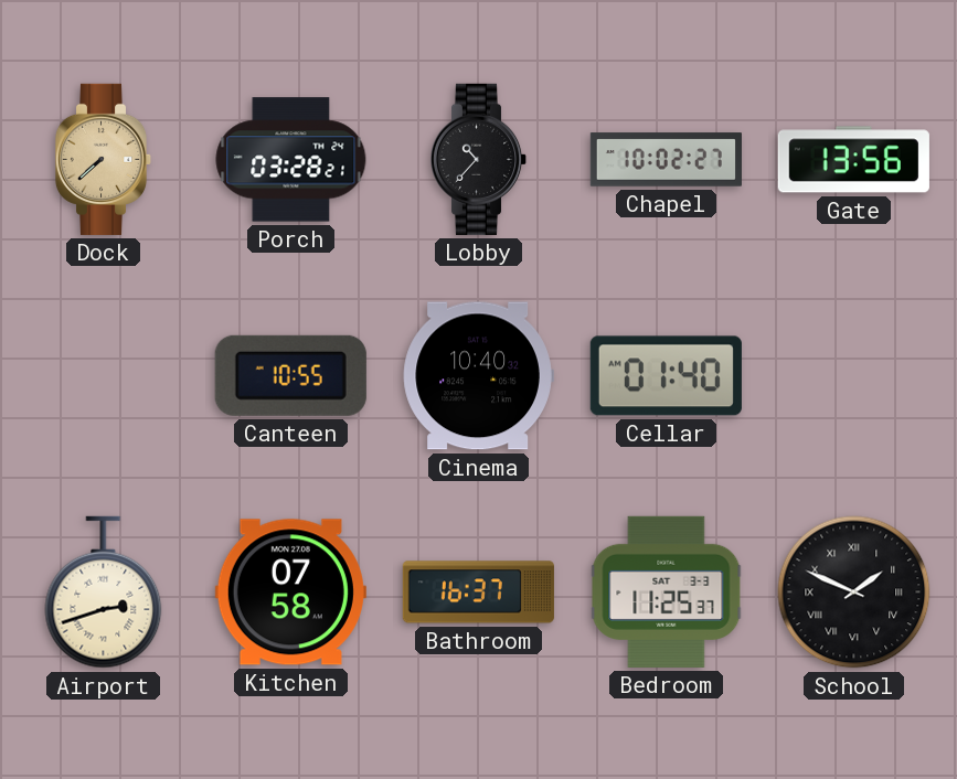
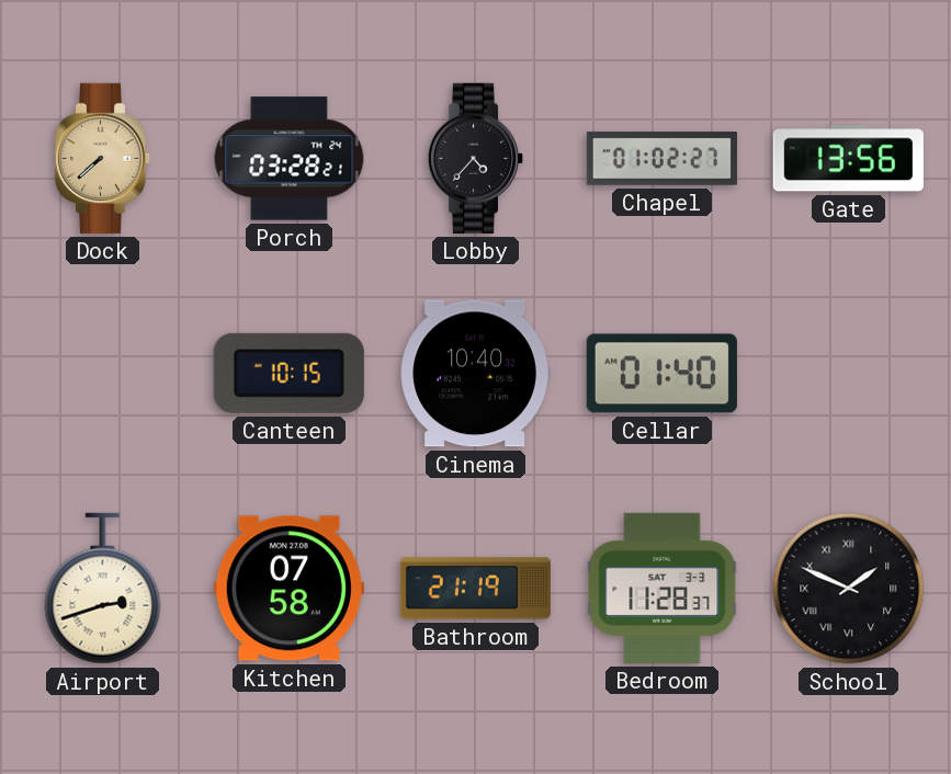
Lobby: 10:37 -> 4:37 (476, 158)
Chapel: 10:02 -> 01:02 (661, 159)
Canteen: 10:55 -> 10:15 (288, 373)
Bathroom: 16:37 -> 21:19 (475, 589)
Bedroom: 11:25 -> 11:28 (663, 588)
